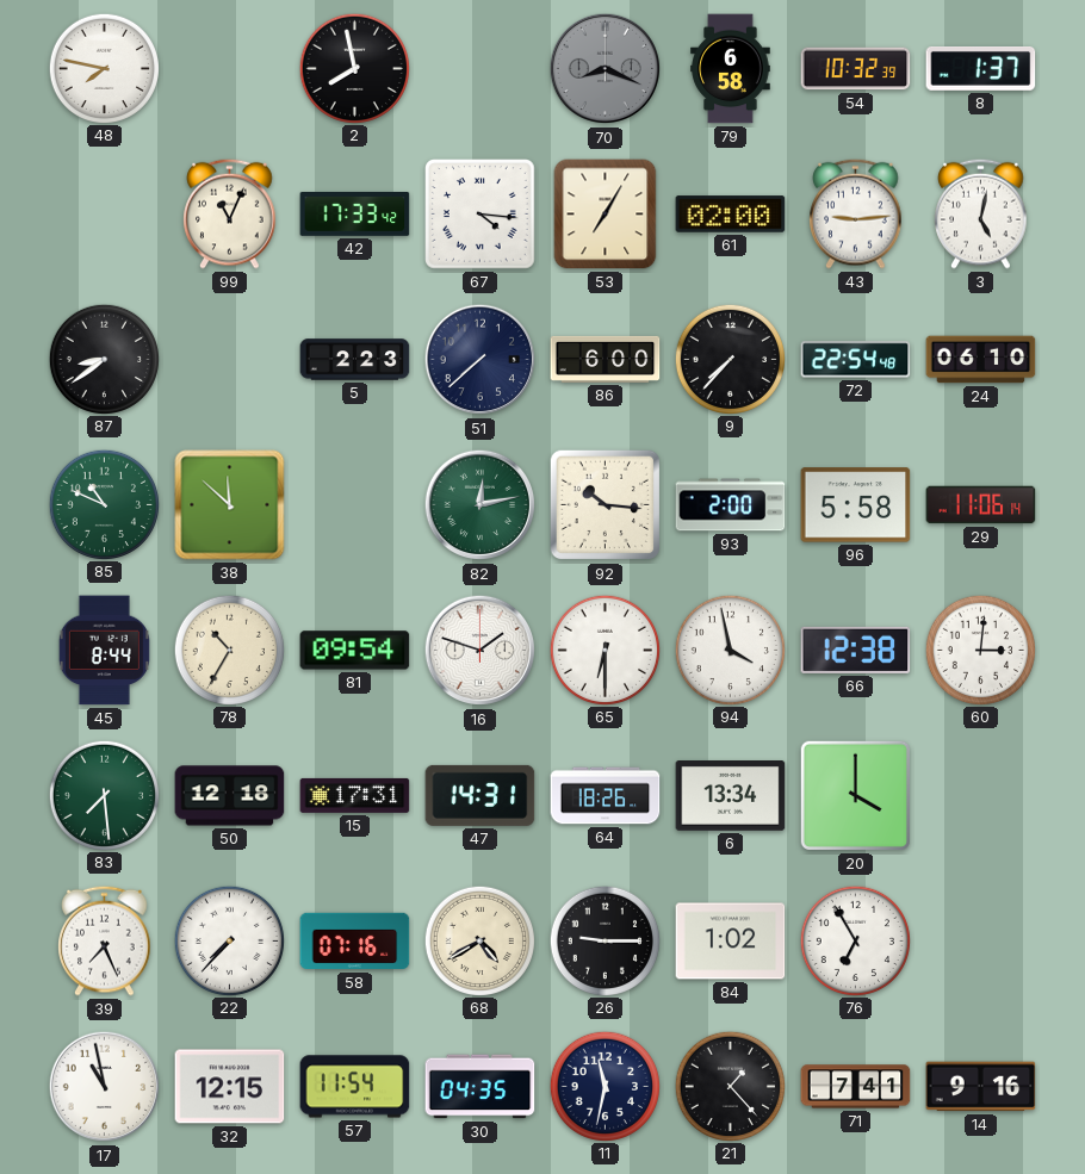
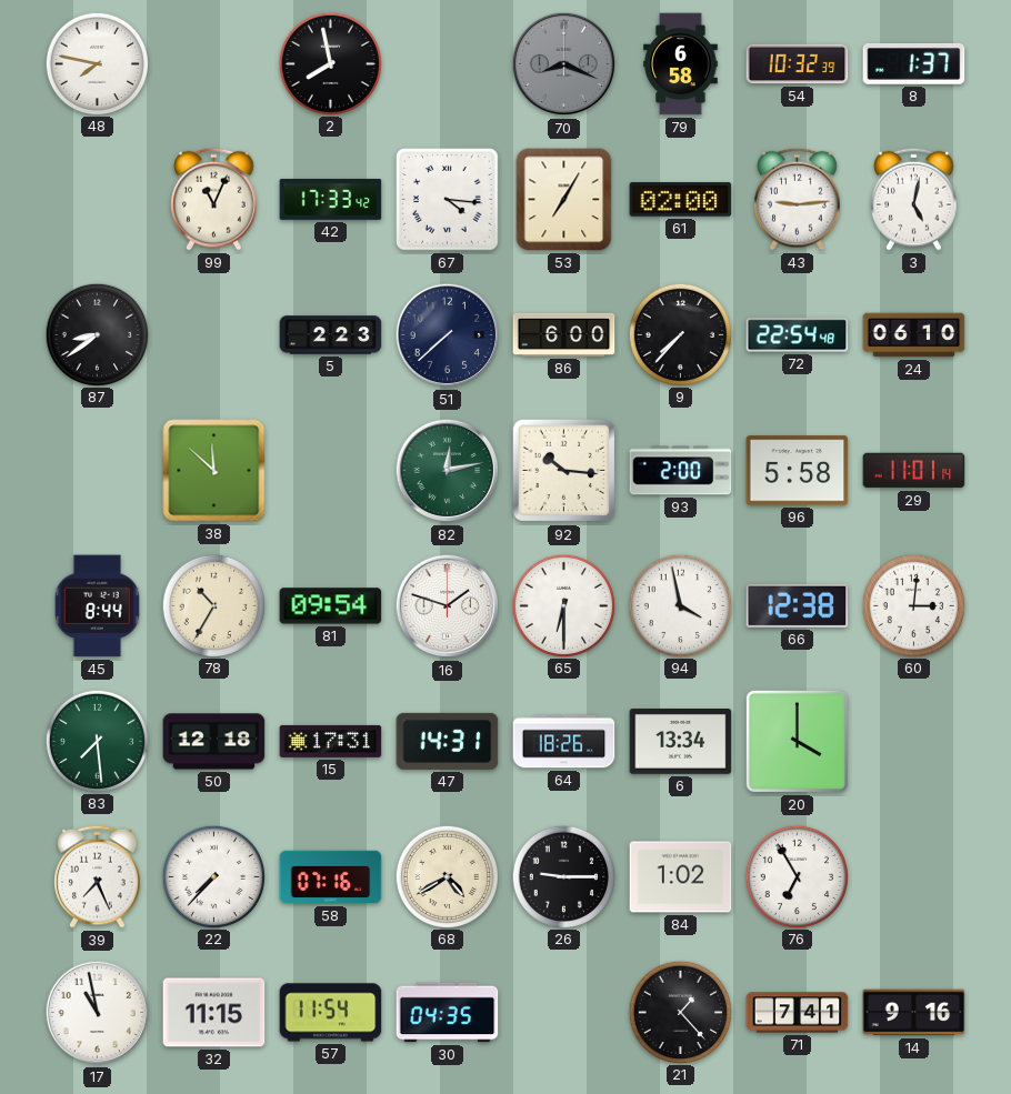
85: 10:49 -> none (104, 504)
29: 11:06 -> 11:01 (914, 471)
32: 12:15 -> 11:15 (214, 1013)
11: 11:32 -> none (604, 1086)
